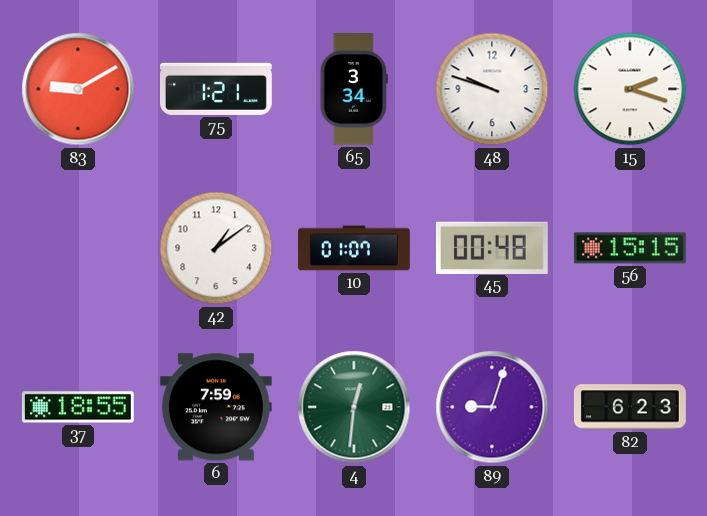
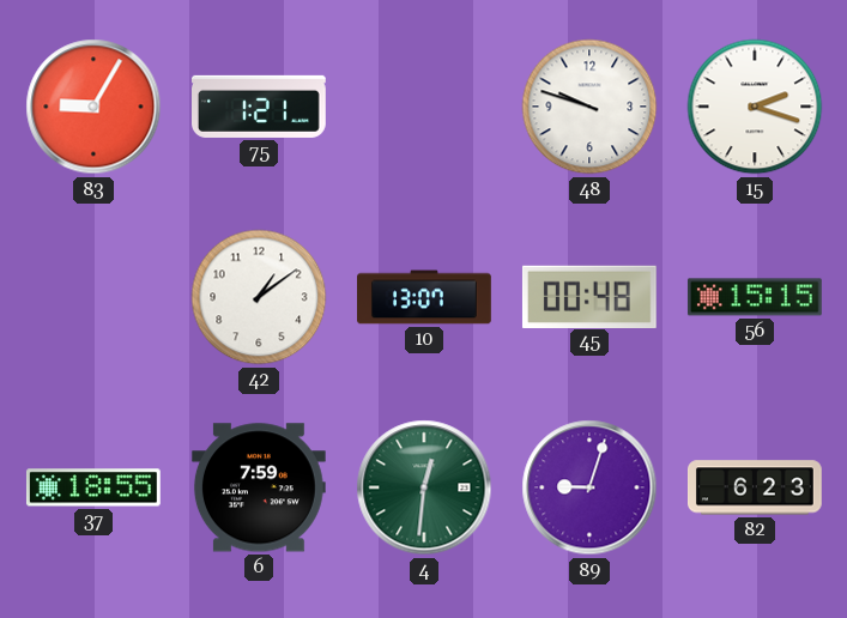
83: 9:10 -> 9:05 (93, 107)
65: 3:34 -> none (354, 90)
10: 01:07 -> 13:07 (425, 297)
